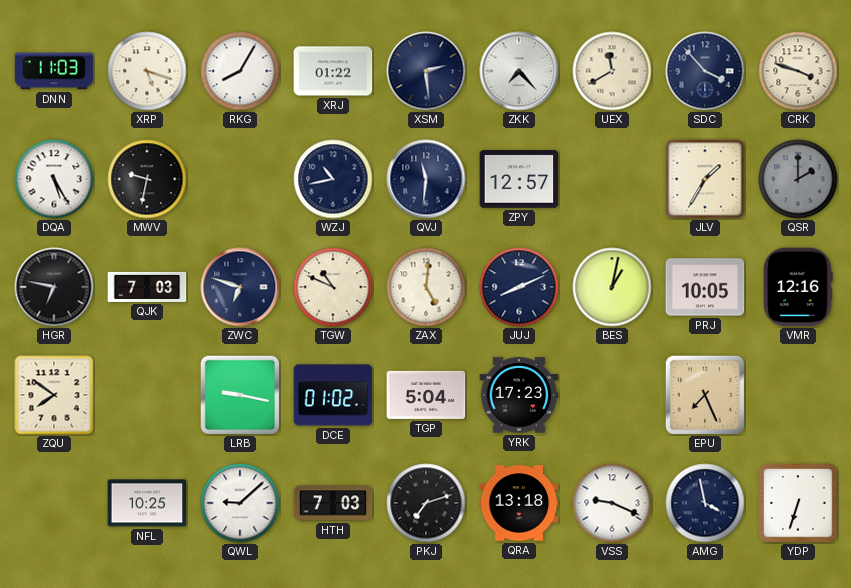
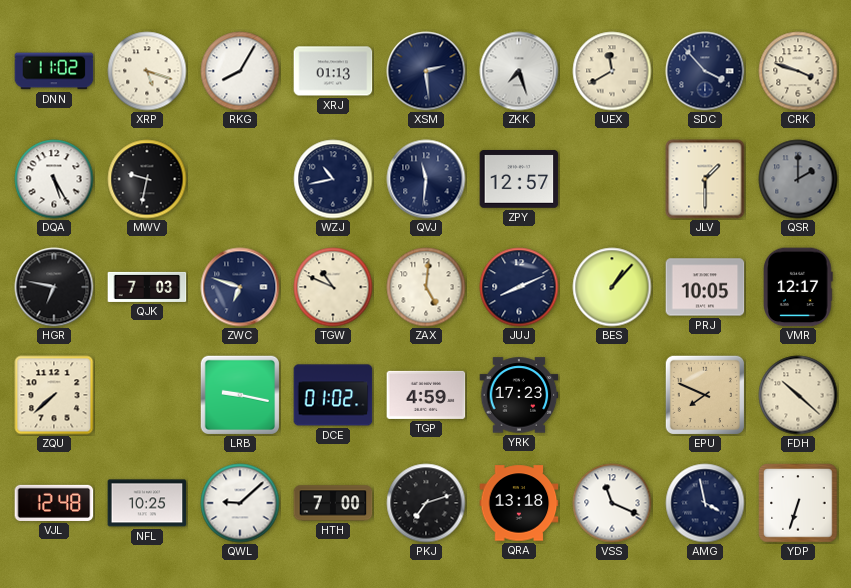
DNN: 11:03 -> 11:02 (54, 71)
XRJ: 01:22 -> 01:13 (333, 71)
ZKK: 7:23 -> 7:27 (519, 71)
JLV: 1:35 -> 1:30 (705, 179)
BES: 1:02 -> 1:07 (612, 287)
VMR: 12:16 -> 12:17 (799, 287)
ZQU: 7:51 -> 7:38 (54, 395)
TGP: 5:04 -> 4:59 (426, 395)
EPU: 7:26 -> 7:49 (704, 394)
FDH: none -> 10:22 (798, 395)
VJL: none -> 12:48 (54, 503)
HTH: 7:03 -> 7:00 (333, 503)
VSS: 9:19 -> 11:19 (612, 503)
